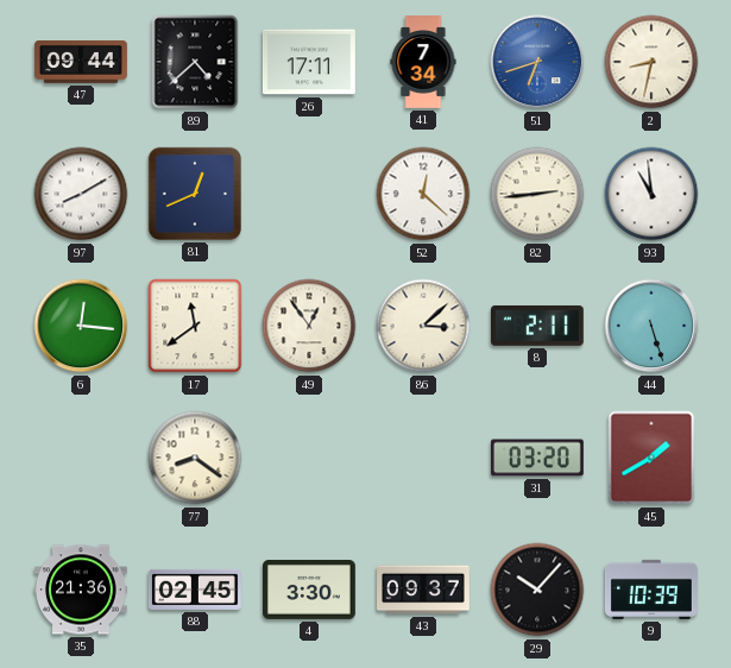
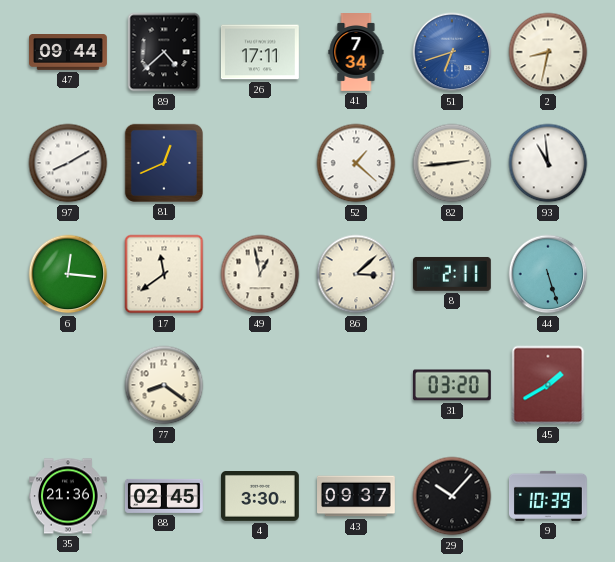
52: 12:22 -> 1:22 (356, 163)
49: 12:54 -> 12:58 (260, 274)
